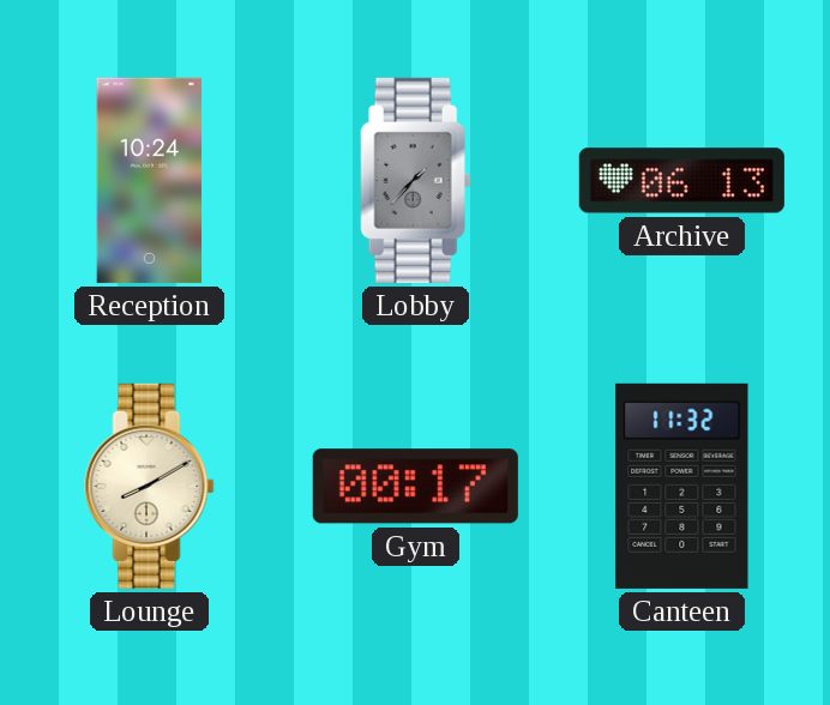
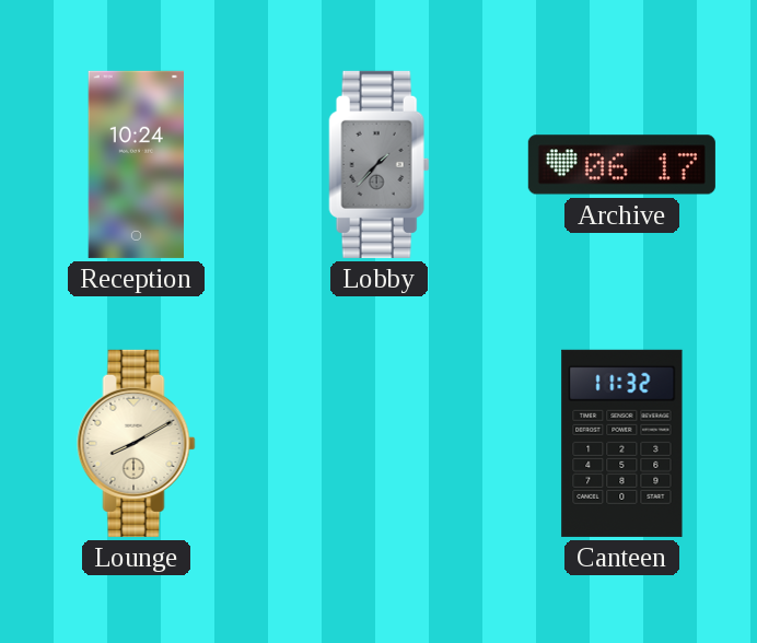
Archive: 06:13 -> 06:17 (621, 165)
Gym: 00:17 -> none (415, 487)
